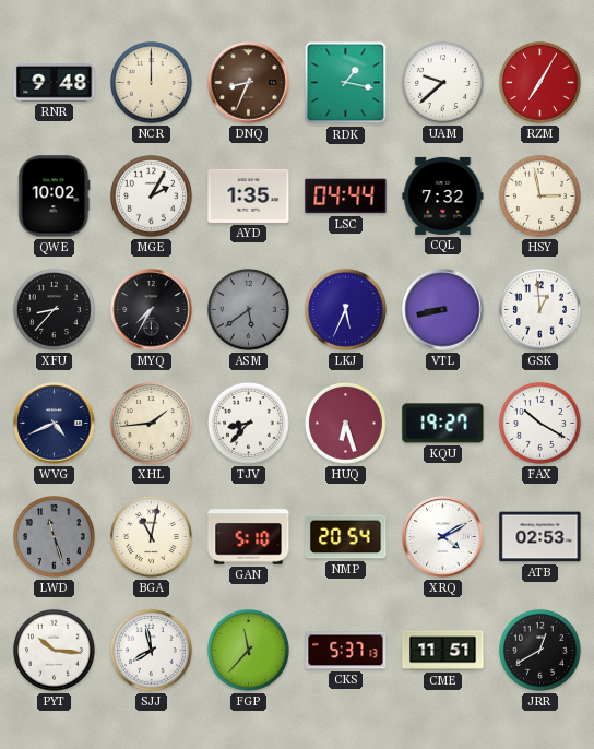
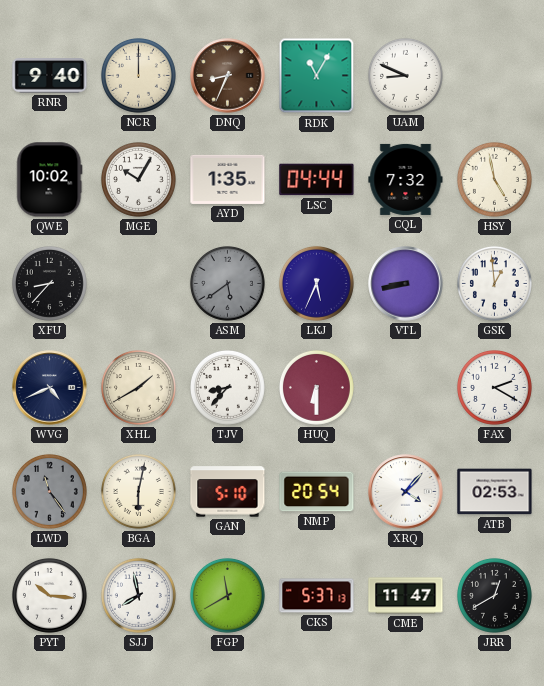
RNR: 9:48 -> 9:40 (50, 76)
RDK: 1:17 -> 11:05 (317, 76)
UAM: 9:38 -> 8:49 (405, 75)
RZM: 7:05 -> none (539, 82)
MGE: 2:05 -> 10:05 (138, 179)
HSY: 2:58 -> 4:58 (494, 179)
MYQ: 7:35 -> none (152, 310)
XHL: 1:44 -> 1:40 (138, 387)
HUQ: 6:27 -> 6:30 (316, 387)
KQU: 19:27 -> none (443, 424)
FAX: 10:20 -> 2:20 (494, 387)
LWD: 11:27 -> 11:24 (49, 491)
BGA: 11:02 -> 6:02 (138, 491)
XRQ: 4:10 -> 4:07 (406, 492)
FGP: 11:37 -> 11:40 (227, 595)
CME: 11:51 -> 11:47 (406, 596)
